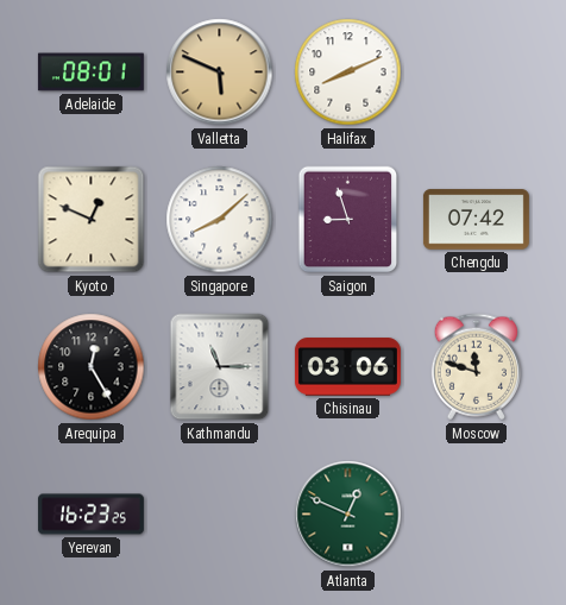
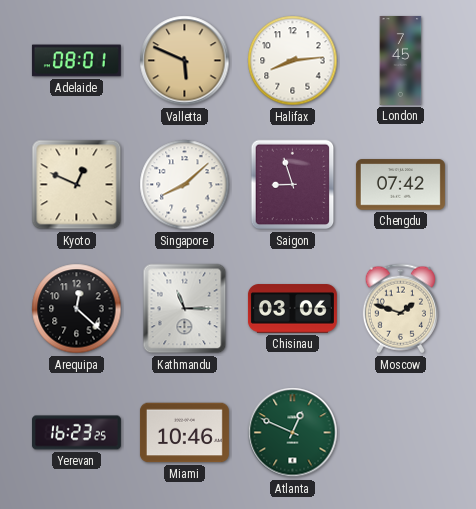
Halifax: 8:11 -> 8:14 (293, 61)
London: none -> 7:45 (401, 60)
Arequipa: 12:25 -> 12:22 (77, 309)
Moscow: 11:48 -> 1:48 (400, 309)
Miami: none -> 10:46 (184, 433)
